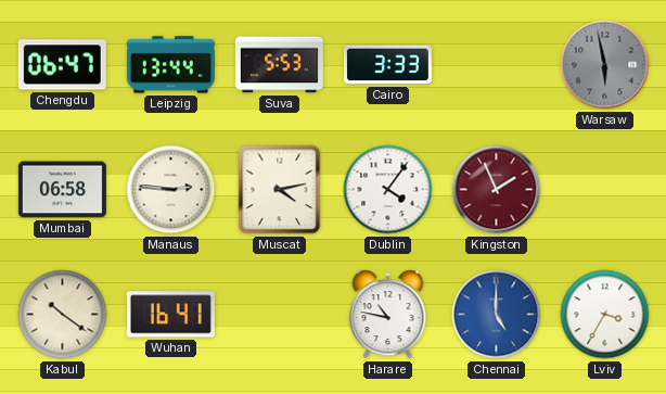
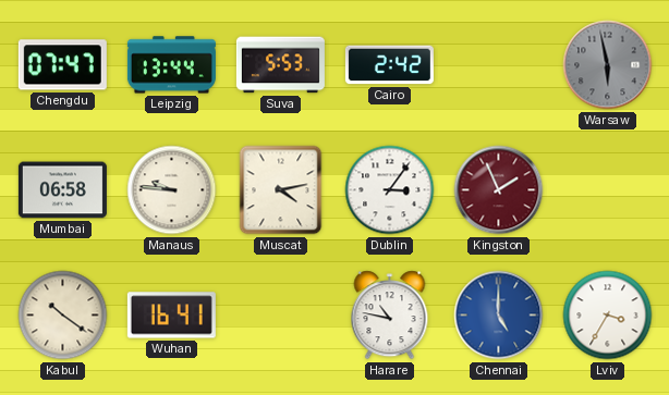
Chengdu: 06:47 -> 07:47 (62, 65)
Cairo: 3:33 -> 2:42 (389, 65)
Manaus: 2:46 -> 9:46 (172, 190)
Dublin: 4:06 -> 3:06 (390, 190)
